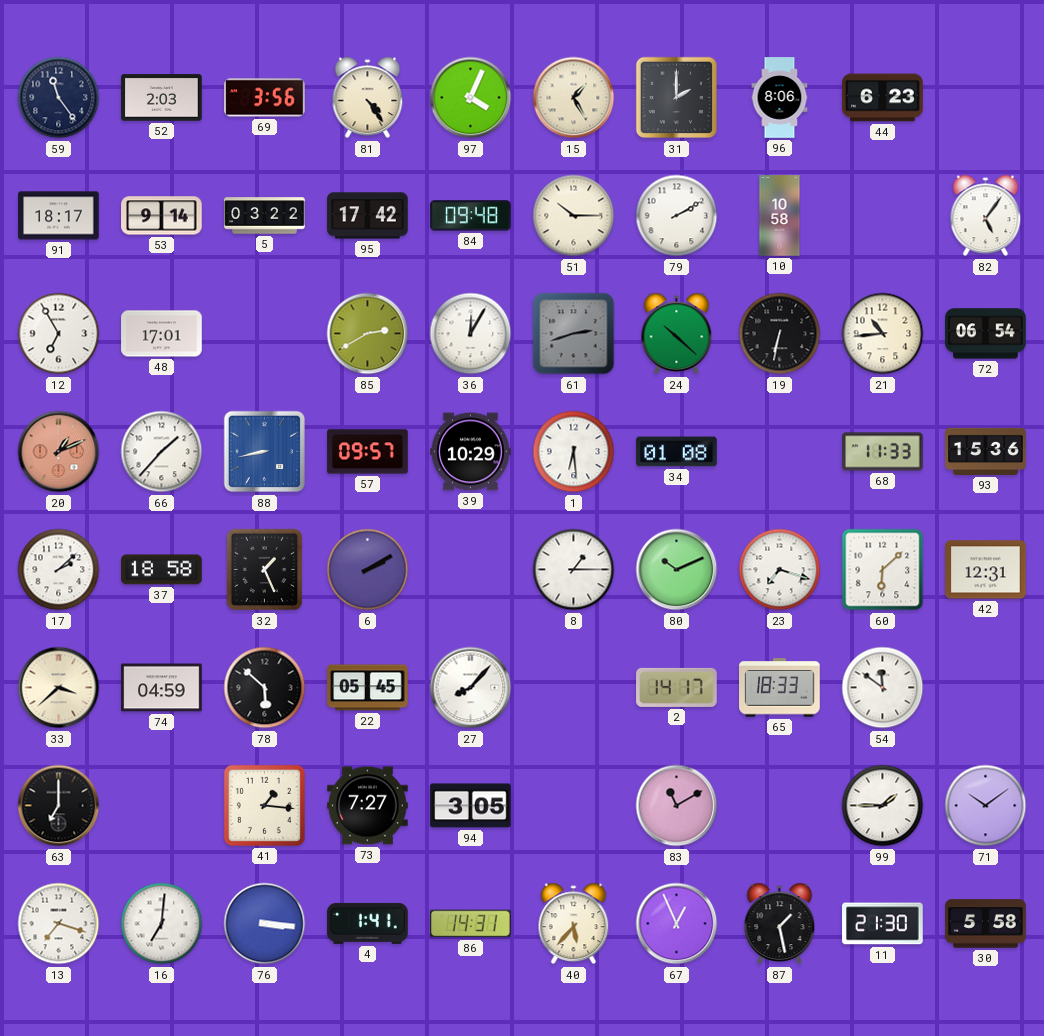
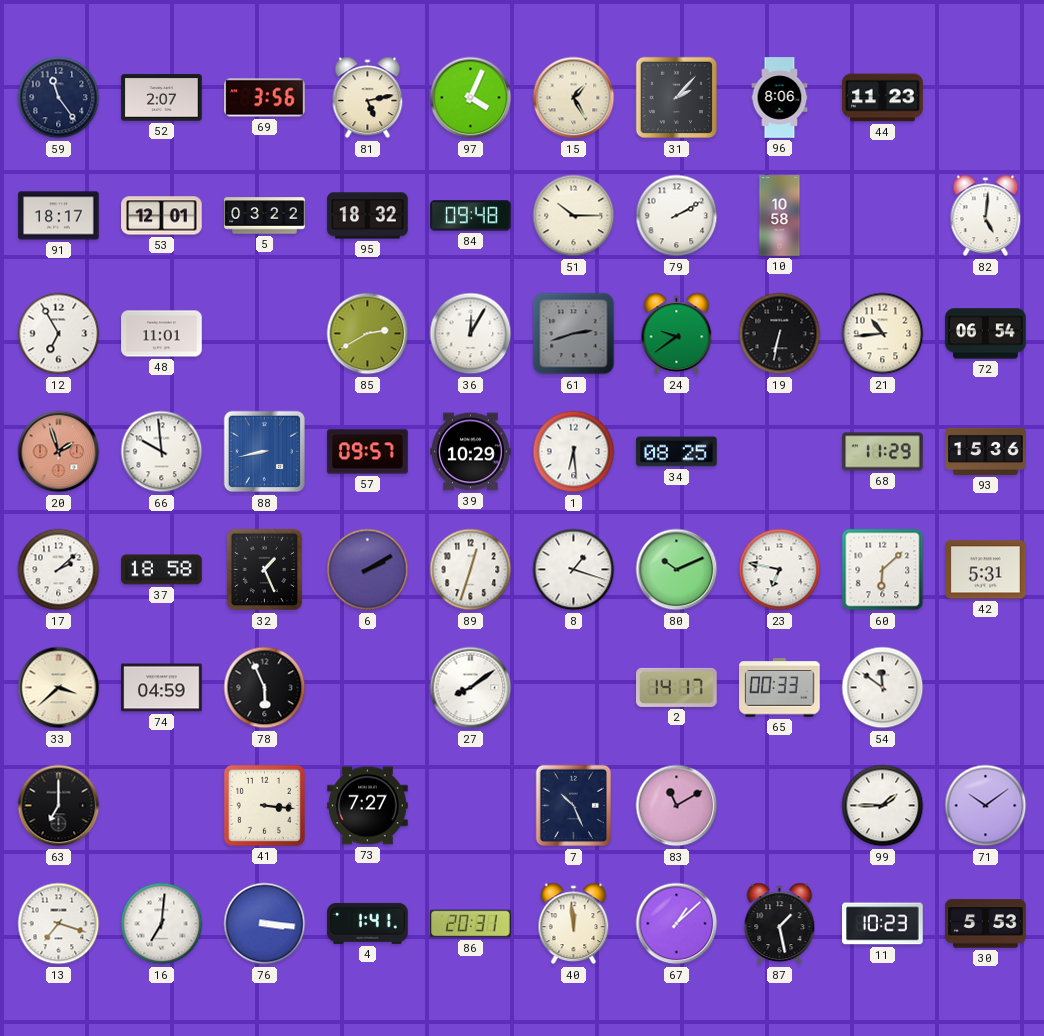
52: 2:03 -> 2:07 (162, 98)
81: 4:24 -> 5:13 (368, 98)
31: 2:00 -> 2:07 (677, 98)
44: 6:23 -> 11:23 (883, 98)
53: 9:14 -> 12:01 (162, 216)
95: 17:42 -> 18:32 (368, 216)
82: 5:06 -> 5:01 (986, 216)
48: 17:01 -> 11:01 (162, 334)
24: 10:22 -> 9:39 (677, 334)
20: 1:11 -> 1:57 (59, 452)
66: 1:37 -> 9:59 (162, 452)
34: 01:08 -> 08:25 (677, 452)
68: 11:33 -> 11:29 (883, 452)
89: none -> 12:33 (471, 570)
8: 1:15 -> 1:18 (574, 570)
23: 7:18 -> 6:47 (780, 570)
42: 12:31 -> 5:31 (986, 570)
78: 5:52 -> 5:56 (265, 688)
22: 05:45 -> none (368, 688)
27: 8:07 -> 8:09 (471, 688)
65: 18:33 -> 00:33 (780, 688)
41: 1:16 -> 3:16 (264, 805)
94: 3:05 -> none (471, 806)
7: none -> 10:26 (573, 806)
86: 14:31 -> 20:31 (471, 924)
40: 5:37 -> 11:59 (574, 924)
67: 12:56 -> 1:08 (677, 924)
11: 21:30 -> 10:23 (883, 924)
30: 5:58 -> 5:53 (986, 924)
